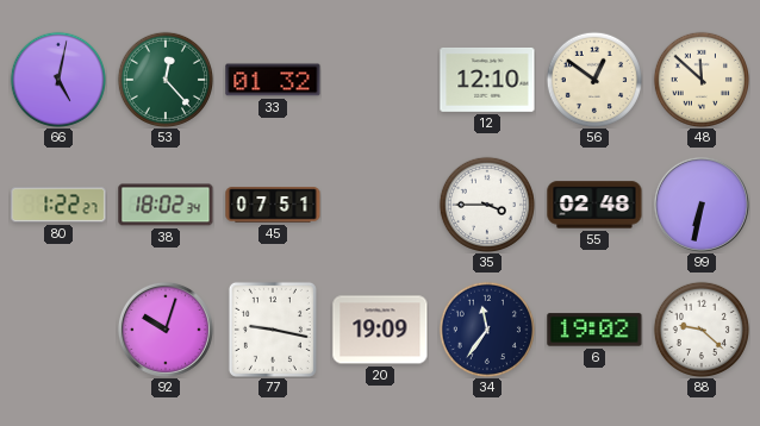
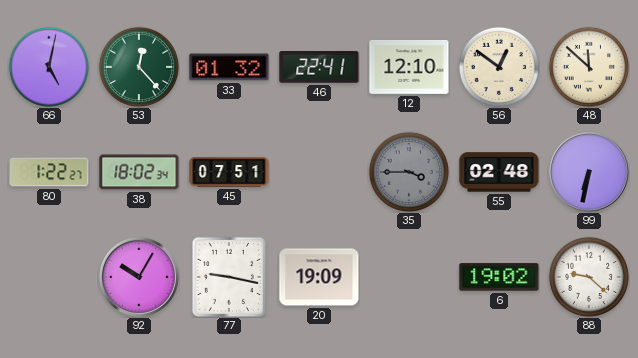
46: none -> 22:41 (319, 67)
35 dial: white -> grey (408, 171)
92: 10:03 -> 10:05 (139, 277)
34: 11:36 -> none (486, 328)
